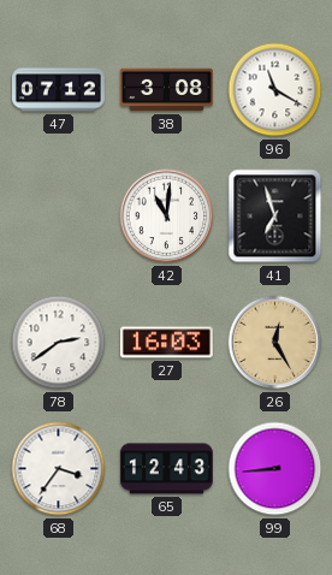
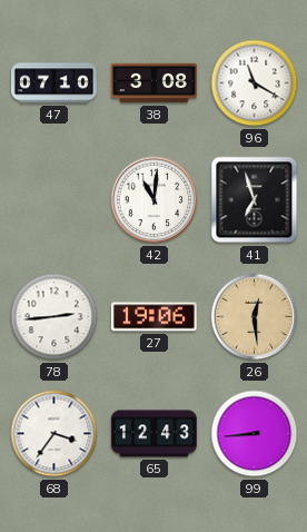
47: 07:12 -> 07:10 (53, 83)
78: 2:39 -> 2:44 (55, 317)
27: 16:03 -> 19:06 (153, 317)
26: 12:25 -> 12:29 (255, 317)
